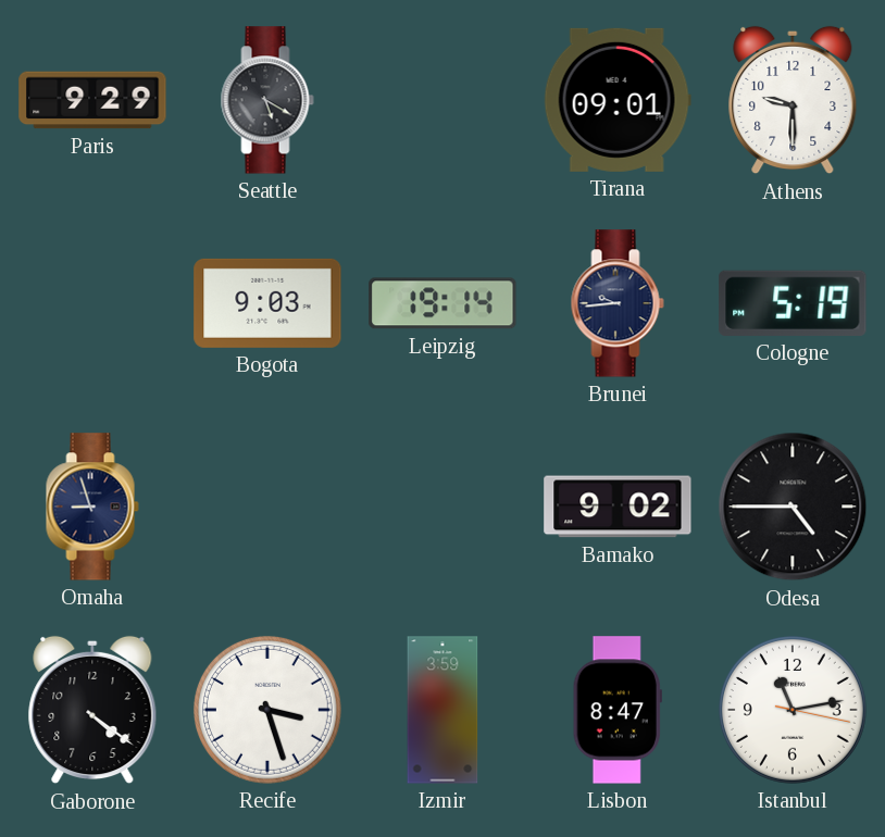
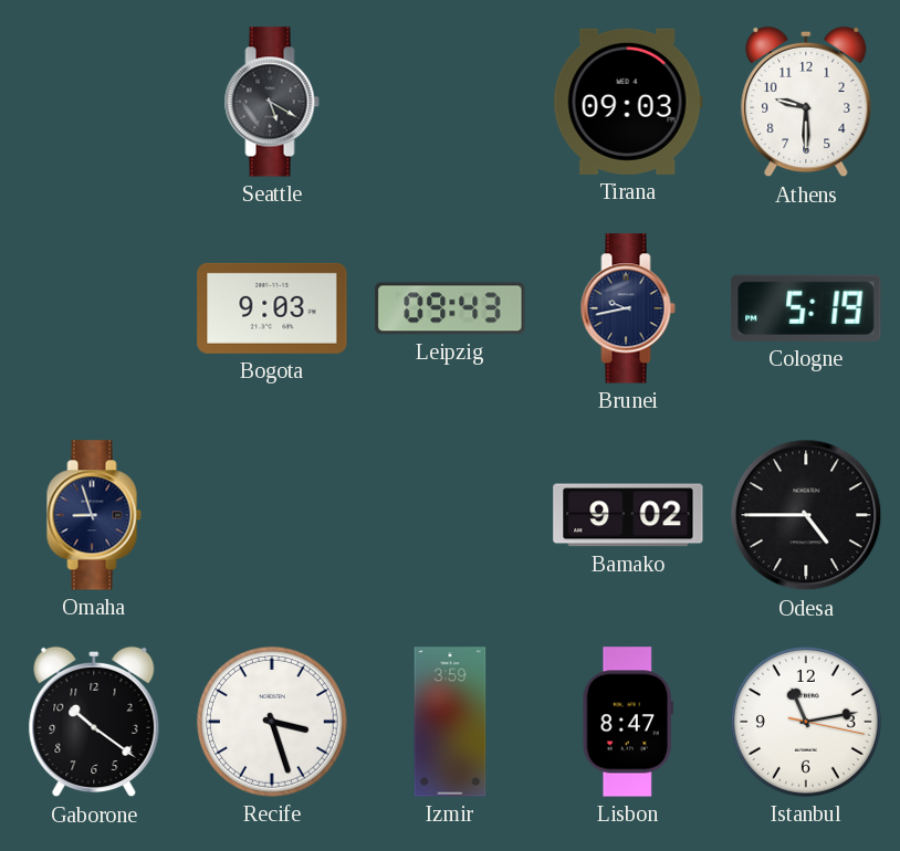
Paris: 9:29 -> none (92, 100)
Tirana: 09:01 -> 09:03 (628, 102)
Leipzig: 19:14 -> 09:43 (450, 308)
Brunei: 9:44 -> 9:43 (628, 308)
Gaborone: 4:21 -> 10:21 (94, 722)
